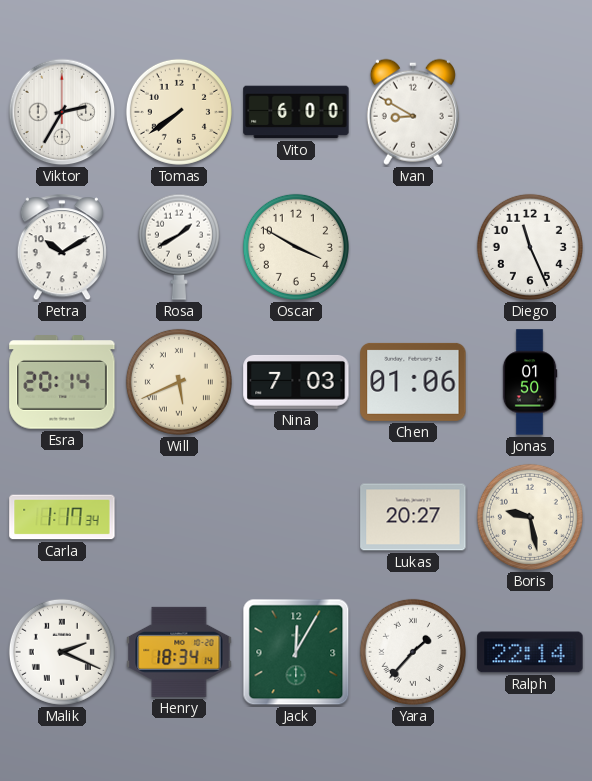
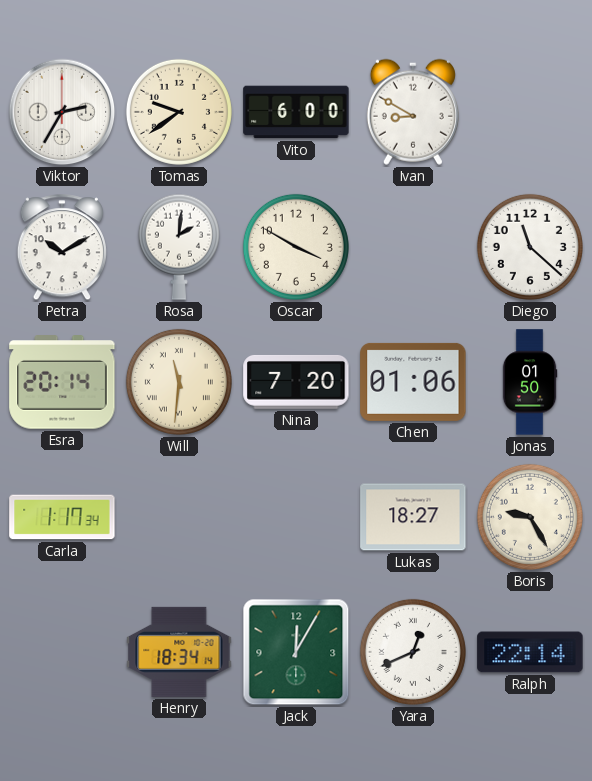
Tomas: 7:39 -> 9:39 (179, 112)
Rosa: 1:40 -> 2:01 (179, 247)
Diego: 11:26 -> 11:22 (530, 247)
Will: 5:41 -> 11:31 (179, 382)
Nina: 7:03 -> 7:20 (296, 382)
Lukas: 20:27 -> 18:27 (413, 517)
Boris: 9:28 -> 9:25 (530, 517)
Malik: 2:19 -> none (62, 652)
Yara: 1:37 -> 12:41 (413, 652)
